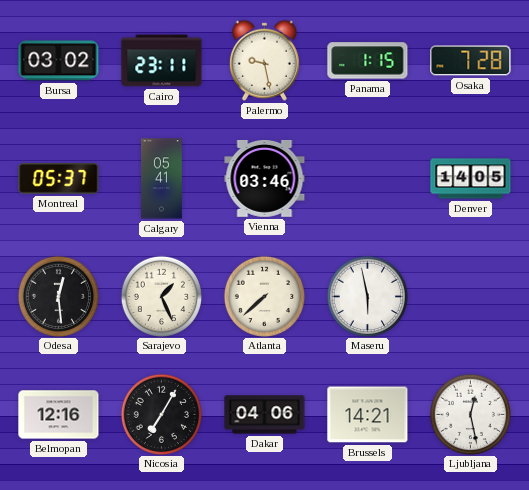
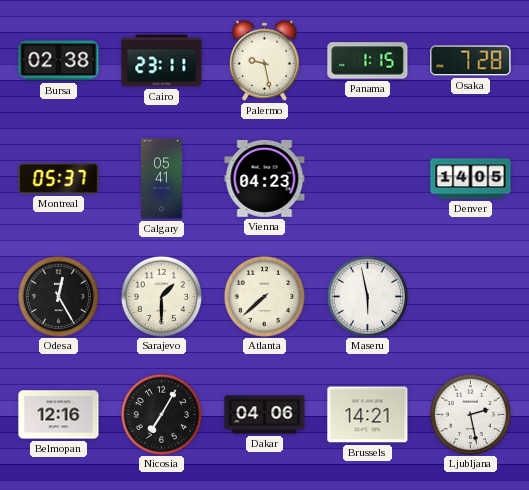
Bursa: 03:02 -> 02:38 (59, 61)
Vienna: 03:46 -> 04:23 (265, 178)
Odesa: 12:29 -> 12:25 (58, 296)
Sarajevo: 1:26 -> 1:30 (161, 296)
Ljubljana: 12:28 -> 2:28 (470, 414)
